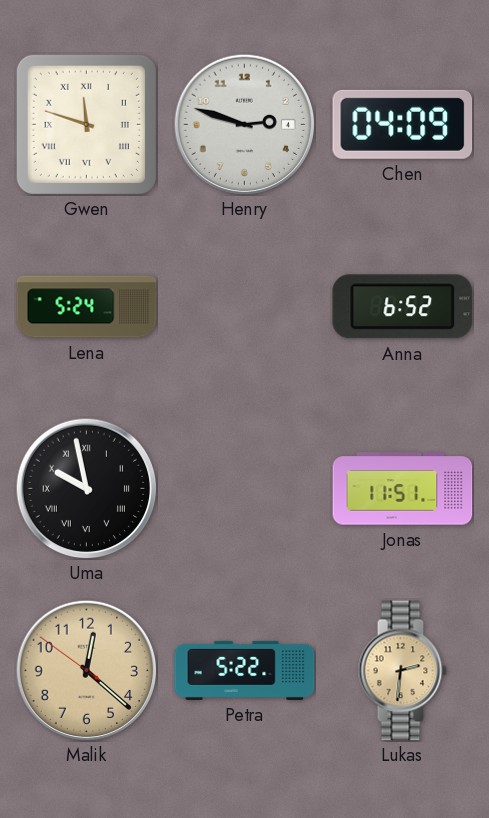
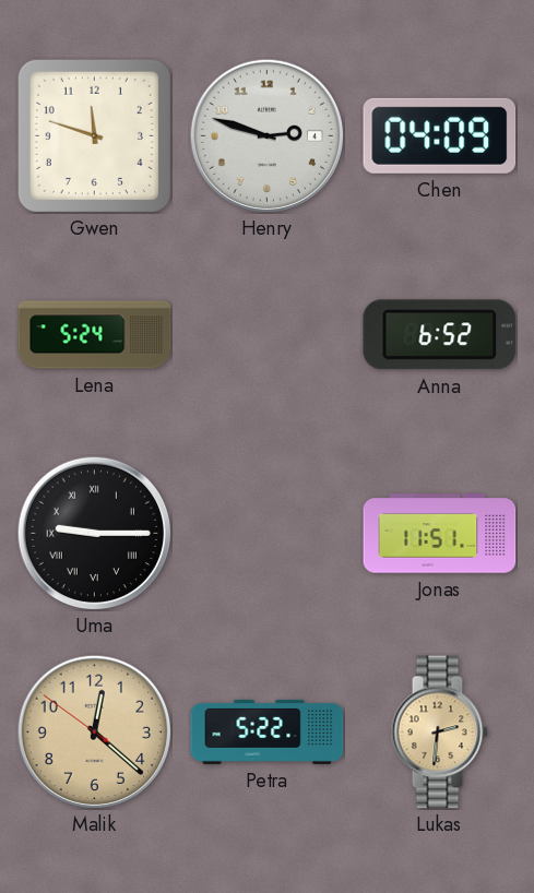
Gwen numerals: Roman -> Arabic (94, 135)
Uma: 9:58 -> 9:15 (94, 533)
